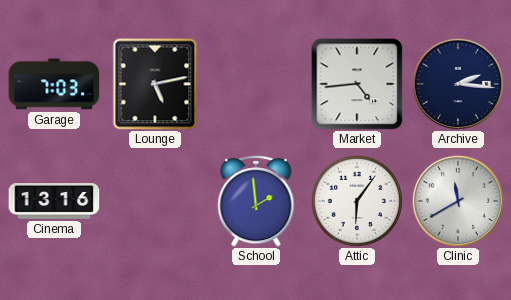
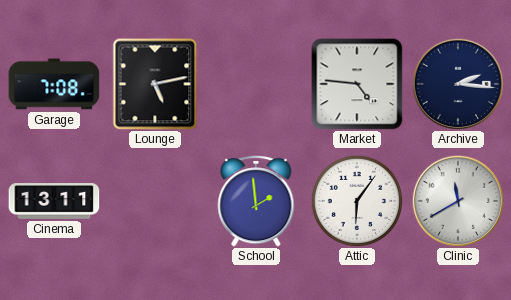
Garage: 7:03 -> 7:08 (54, 84)
Market: 4:44 -> 4:46 (357, 84)
Cinema: 13:16 -> 13:11 (54, 201)
